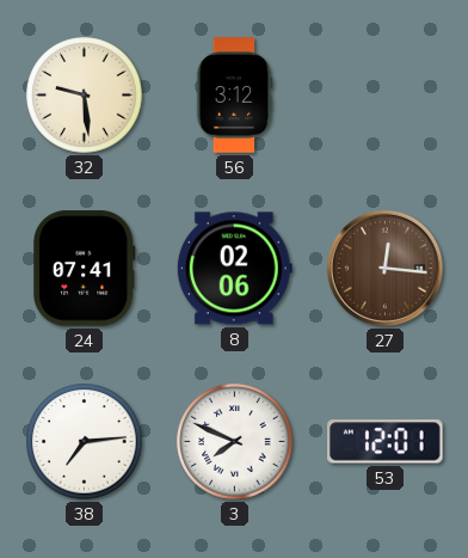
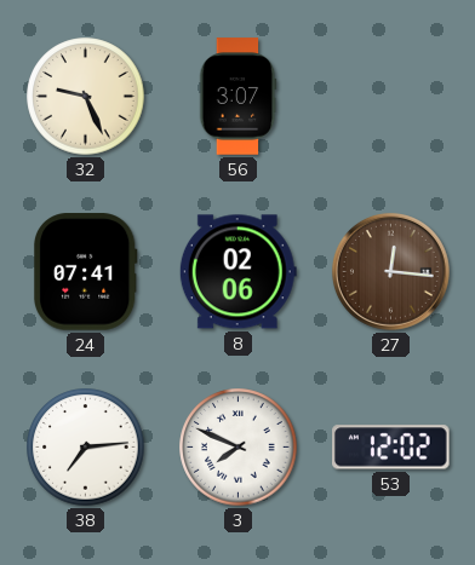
32: 9:29 -> 9:26 (86, 97)
56: 3:12 -> 3:07 (237, 97)
53: 12:01 -> 12:02 (391, 448)
